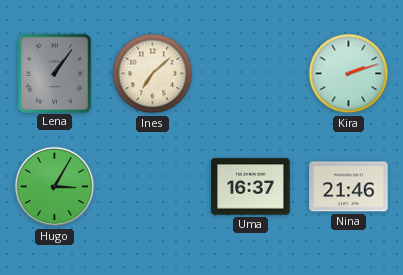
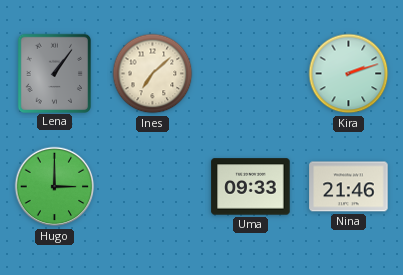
Hugo: 3:05 -> 3:00 (55, 187)
Uma: 16:37 -> 09:33 (251, 187)
